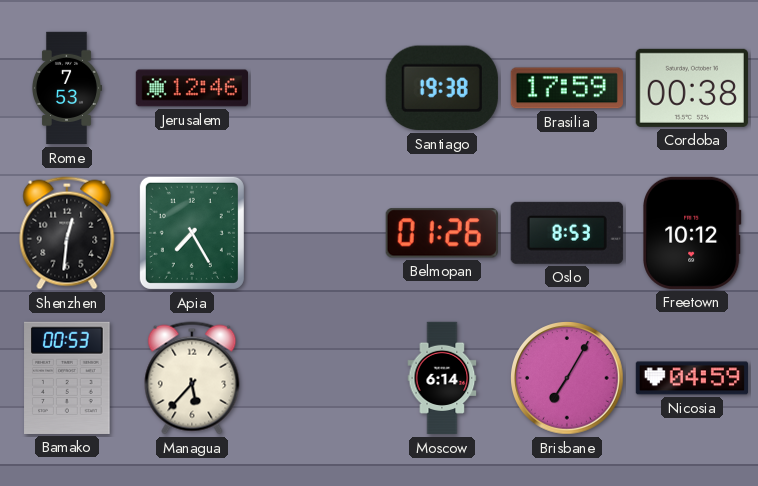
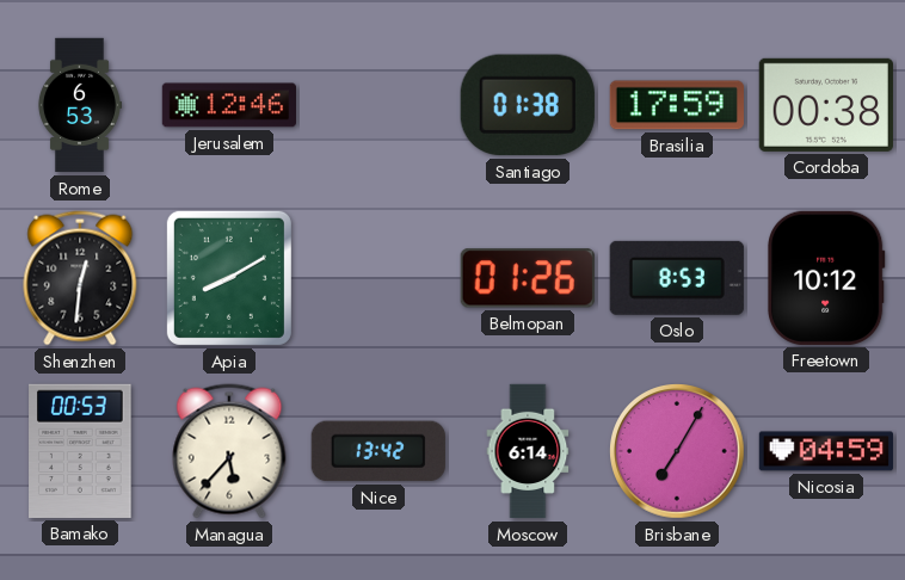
Rome: 7:53 -> 6:53 (79, 105)
Santiago: 19:38 -> 01:38 (528, 105)
Apia: 7:25 -> 8:10 (229, 278)
Nice: none -> 13:42 (378, 451)
